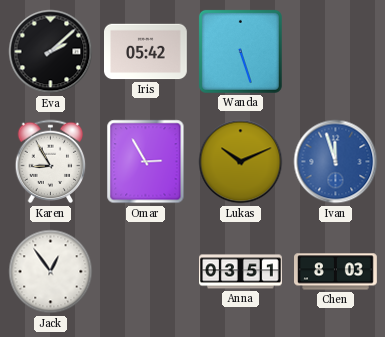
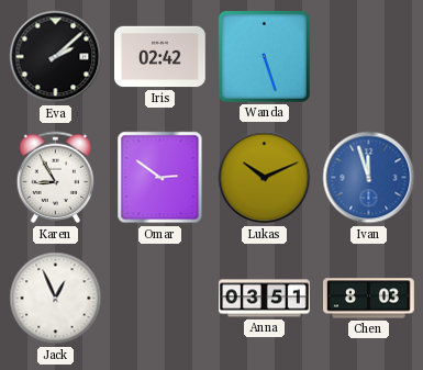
Iris: 05:42 -> 02:42 (160, 57)
Omar: 2:55 -> 2:51 (160, 178)
Jack: 12:54 -> 12:56 (56, 299)
